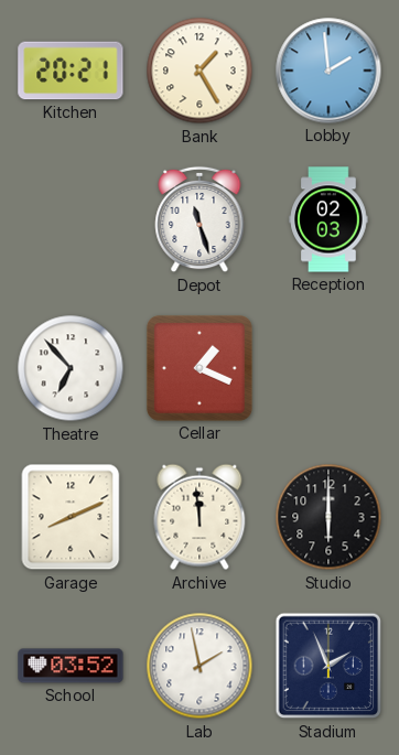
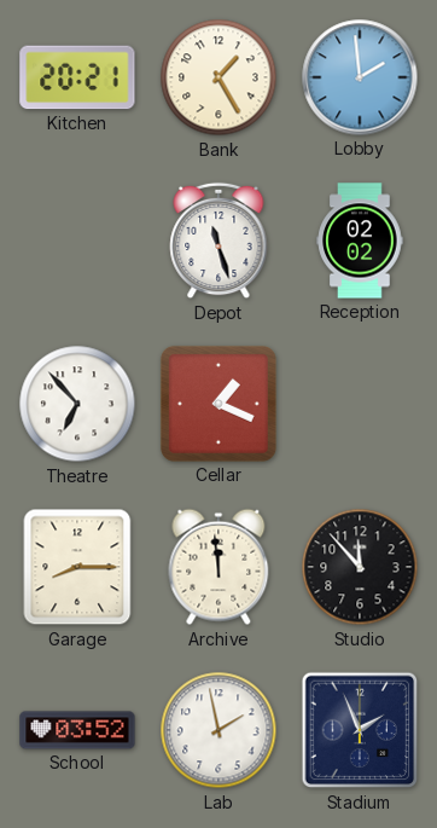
Reception: 02:03 -> 02:02 (360, 241)
Garage: 8:11 -> 8:15 (77, 567)
Studio: 6:00 -> 11:53 (360, 567)
